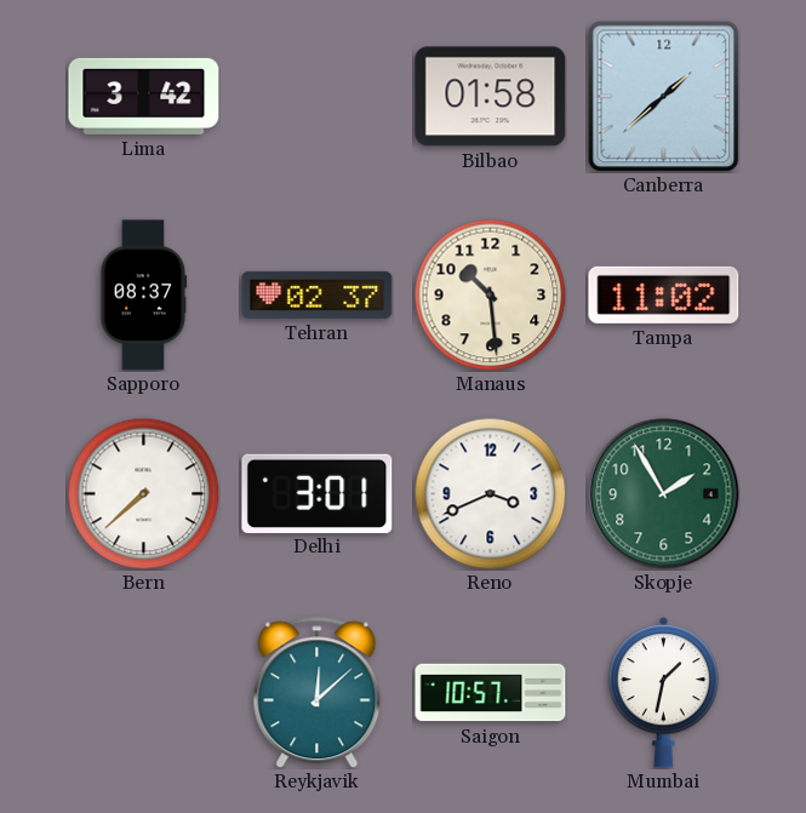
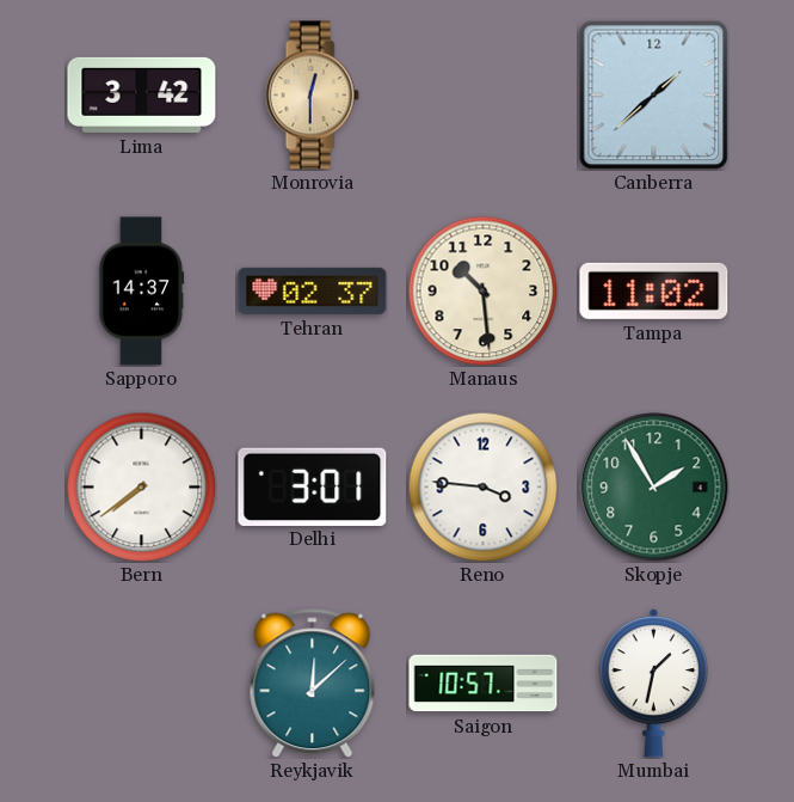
Monrovia: none -> 12:30 (312, 96)
Bilbao: 01:58 -> none (491, 97)
Sapporo: 08:37 -> 14:37 (142, 292)
Bern: 7:38 -> 7:39 (141, 486)
Reno: 3:41 -> 3:46 (482, 486)
